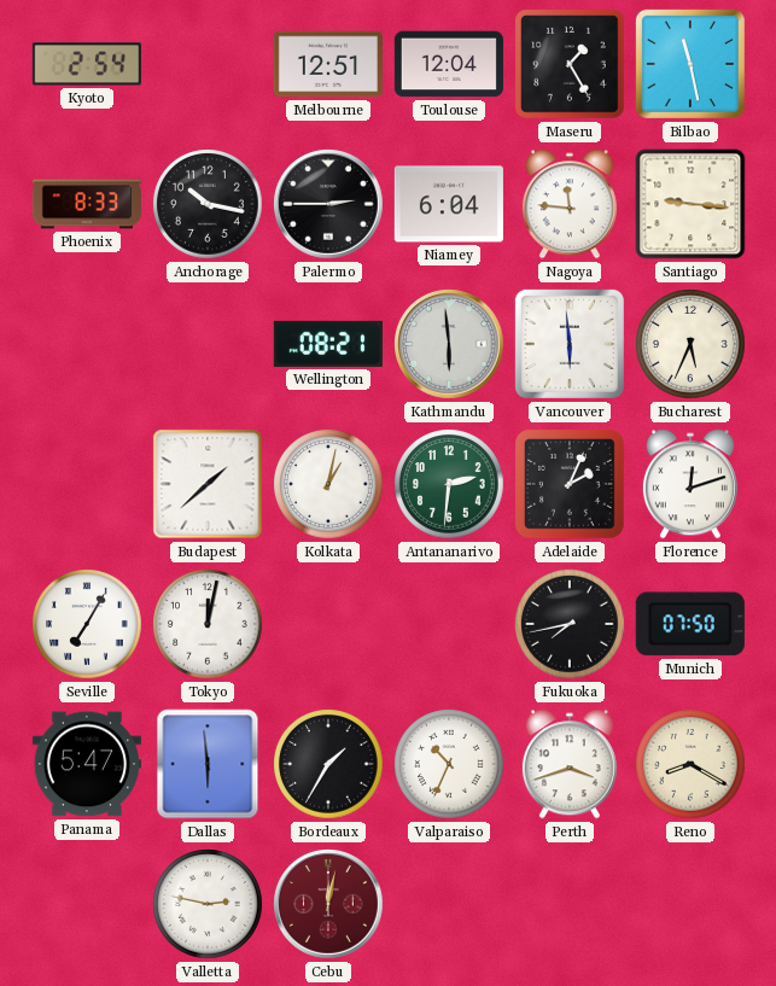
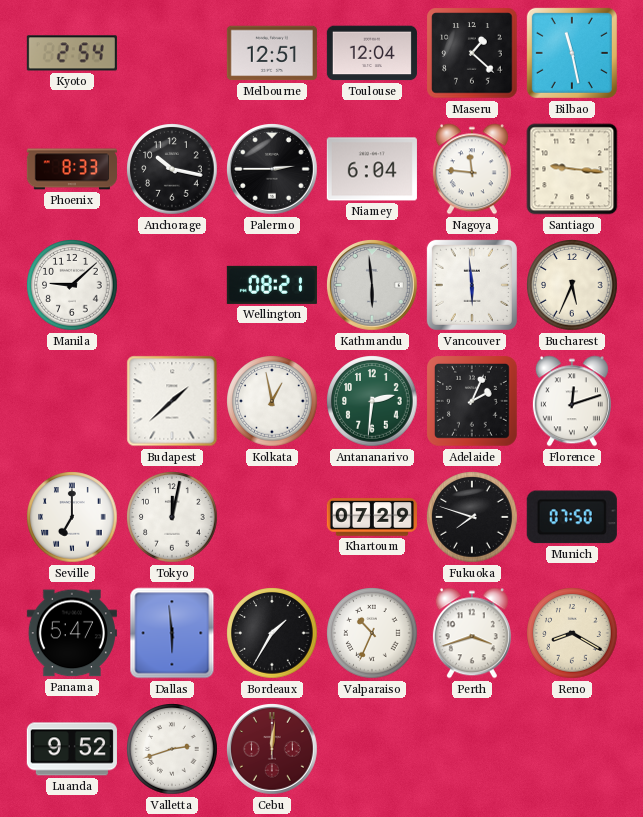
Maseru: 1:25 -> 1:22 (472, 53)
Manila: none -> 9:08 (72, 285)
Kolkata: 1:02 -> 12:58 (272, 401)
Seville: 7:05 -> 7:00 (72, 517)
Khartoum: none -> 07:29 (372, 517)
Fukuoka: 7:43 -> 7:48 (472, 517)
Luanda: none -> 9:52 (72, 749)
Valletta: 2:47 -> 2:42 (172, 749)
Cebu: 12:02 -> 12:01 (272, 749)
